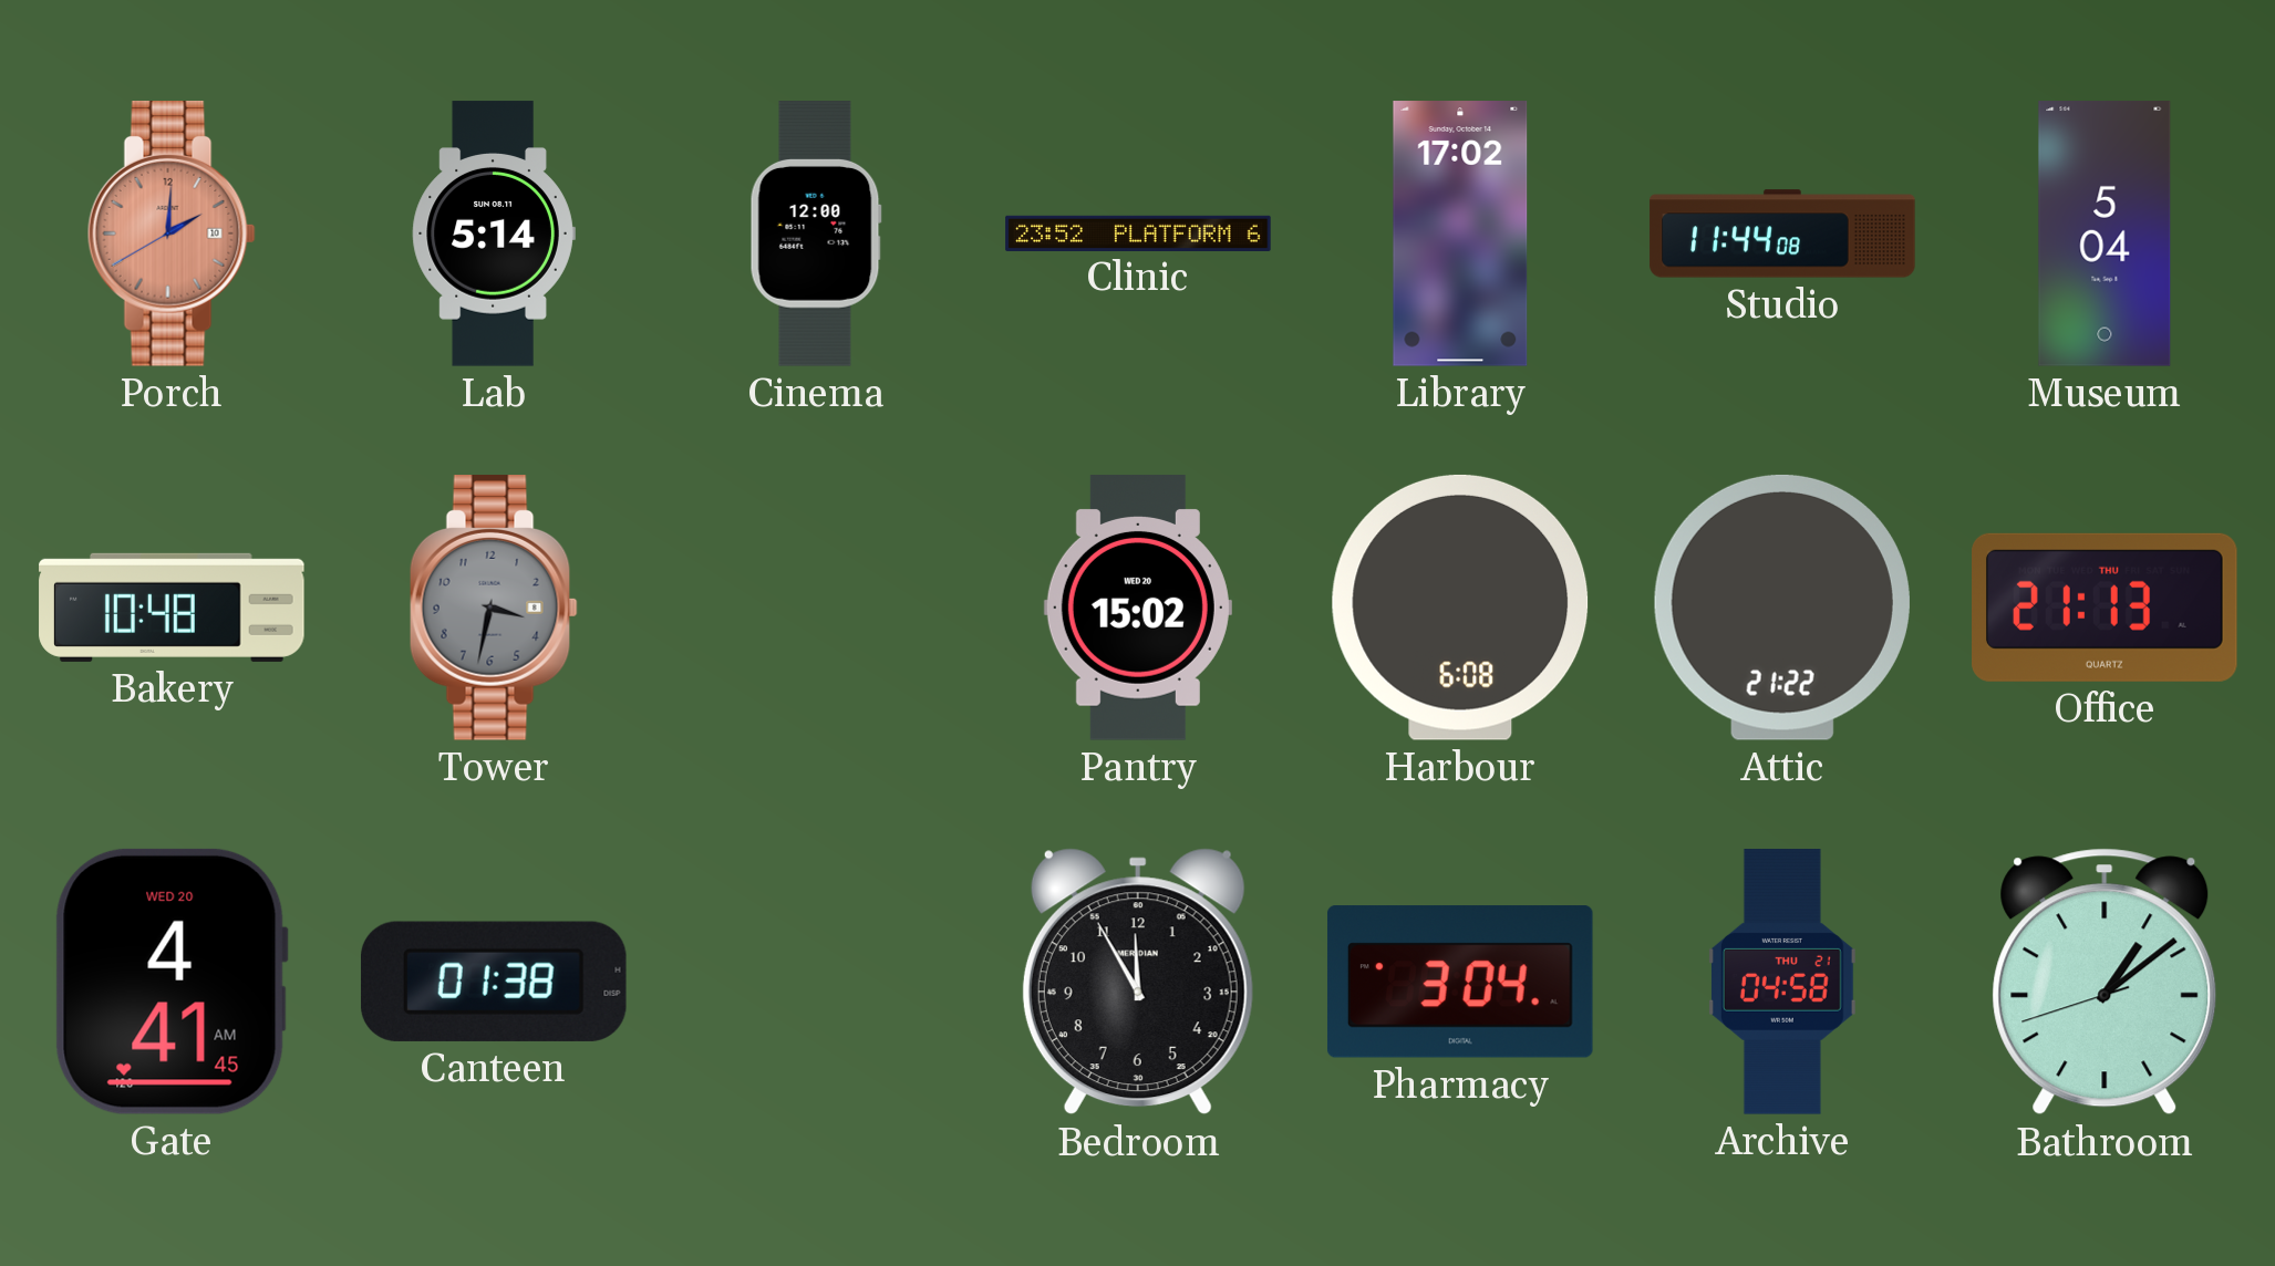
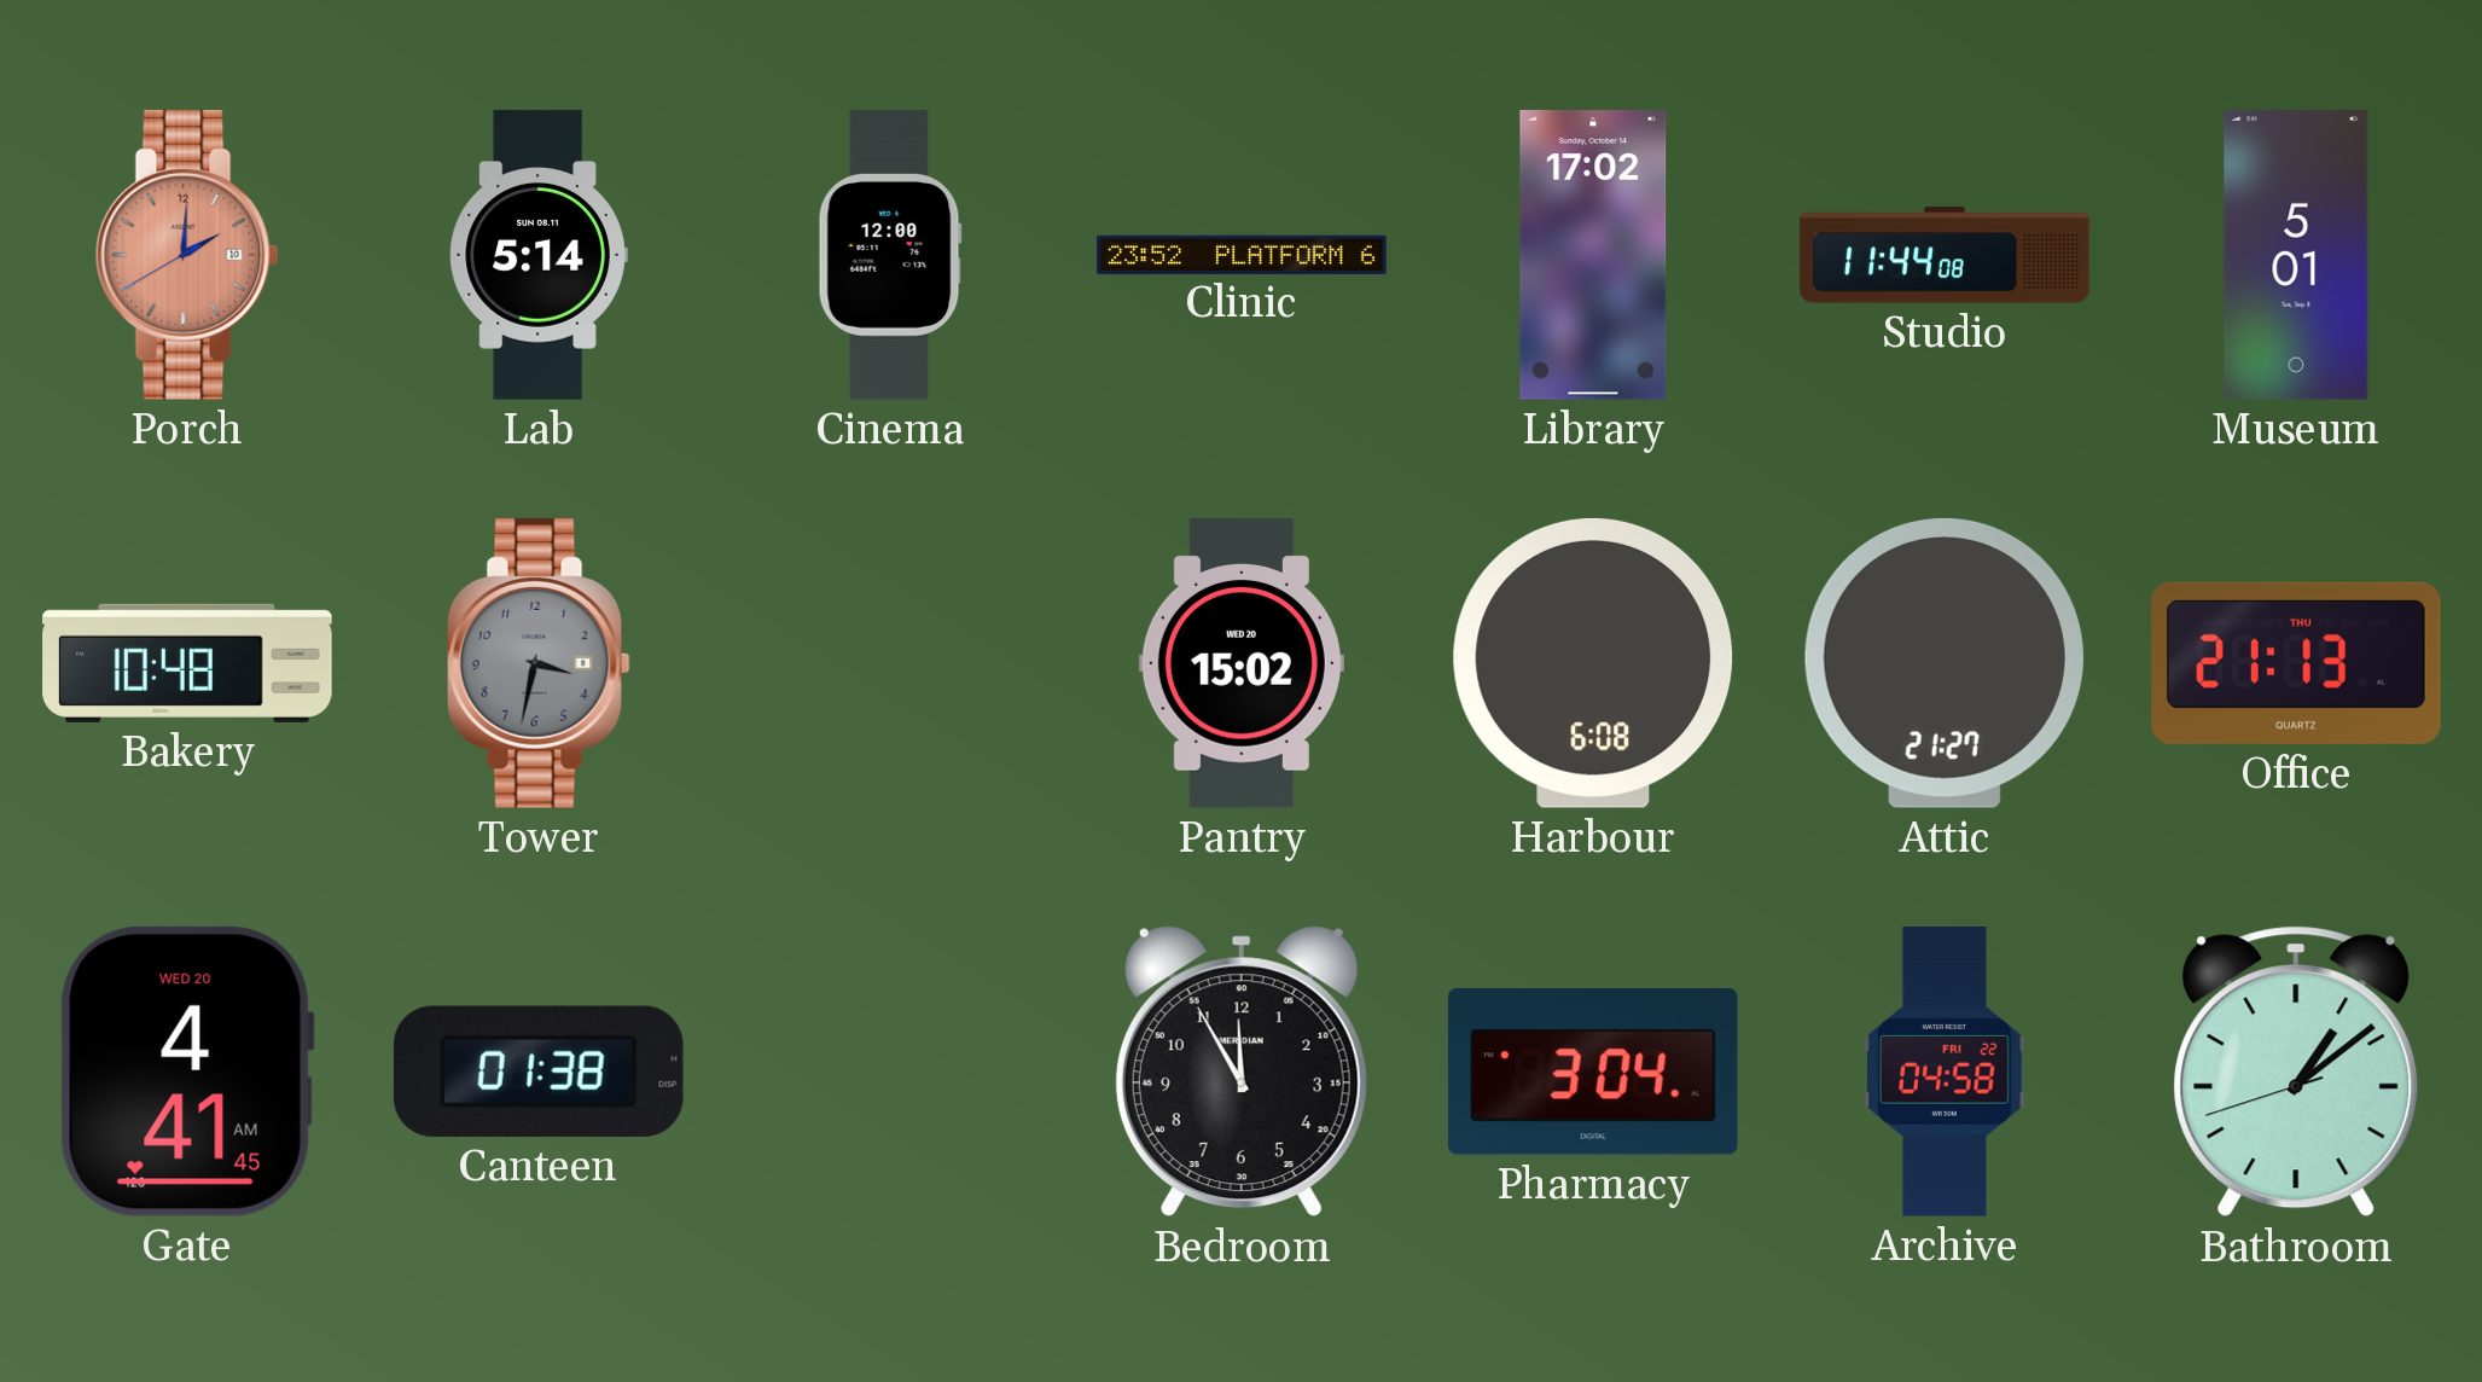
Museum: 5:04 -> 5:01 (2296, 255)
Attic: 21:22 -> 21:27 (1945, 663)
Archive date: THU 21 -> FRI 22 (1945, 1072)
